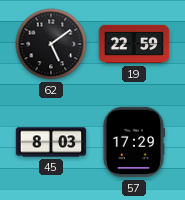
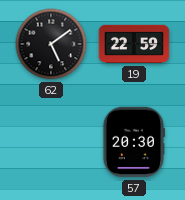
45: 8:03 -> none (51, 142)
57: 17:29 -> 20:30 (133, 142)
